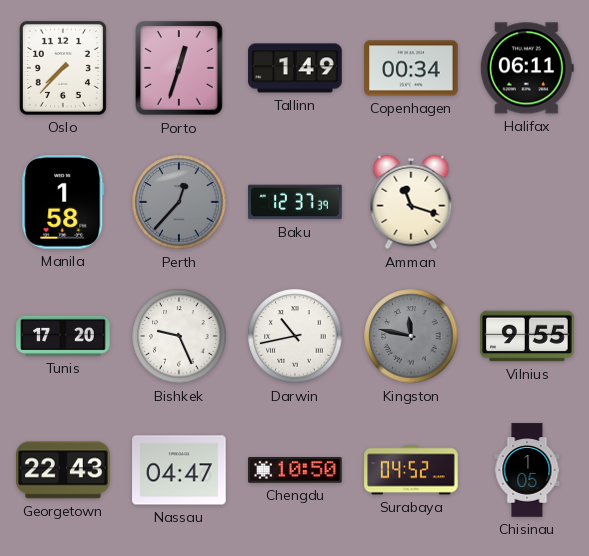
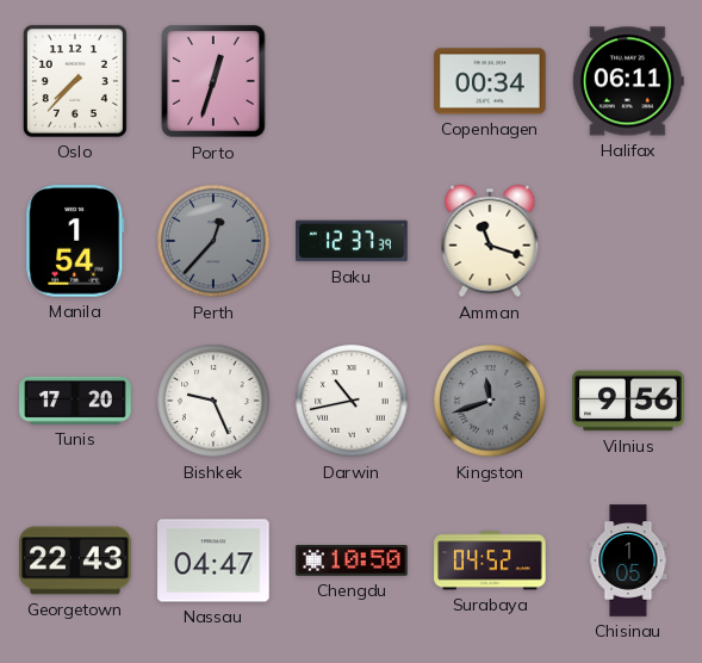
Tallinn: 1:49 -> none (295, 68)
Manila: 1:58 -> 1:54 (75, 241)
Kingston: 11:47 -> 11:42 (490, 401)
Vilnius: 9:55 -> 9:56 (628, 401)
